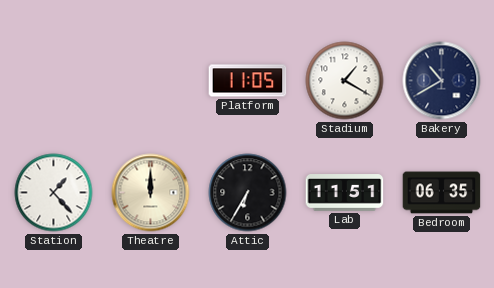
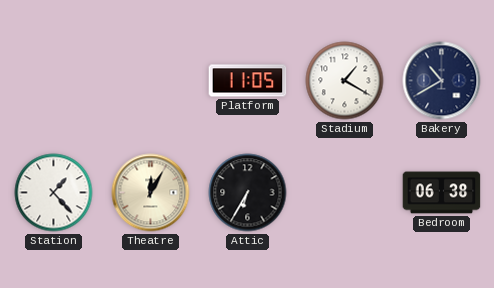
Theatre: 12:00 -> 12:05 (151, 193)
Lab: 11:51 -> none (345, 193)
Bedroom: 06:35 -> 06:38 (442, 193)
